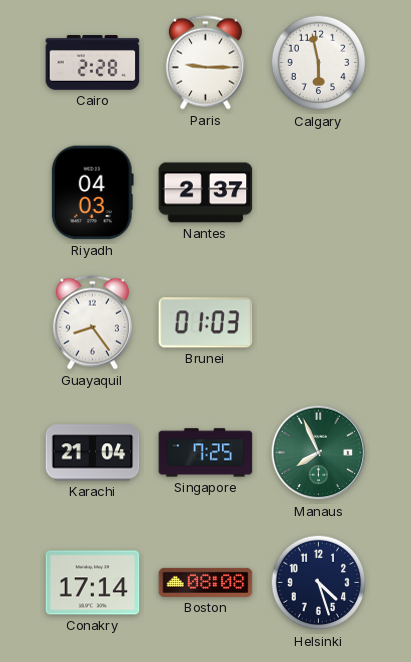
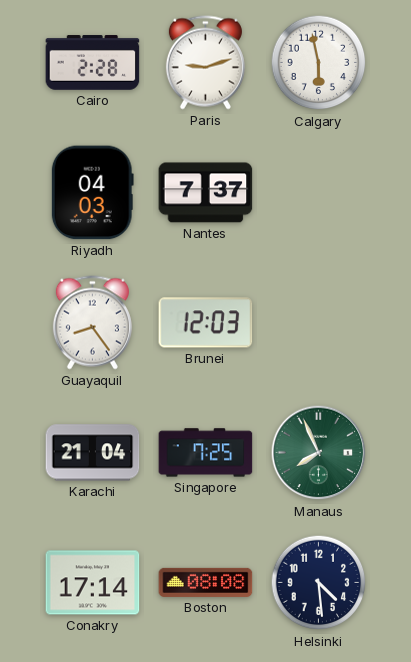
Paris: 9:15 -> 9:12 (205, 63)
Nantes: 2:37 -> 7:37 (206, 193)
Brunei: 01:03 -> 12:03 (206, 323)
Helsinki: 4:27 -> 4:29 (319, 583)
